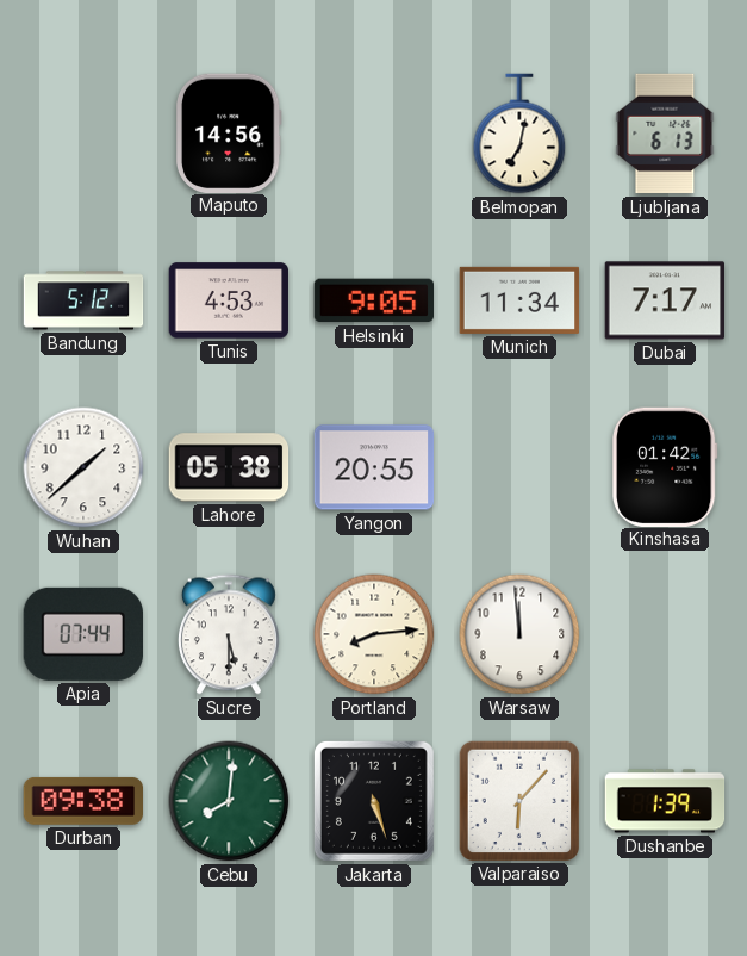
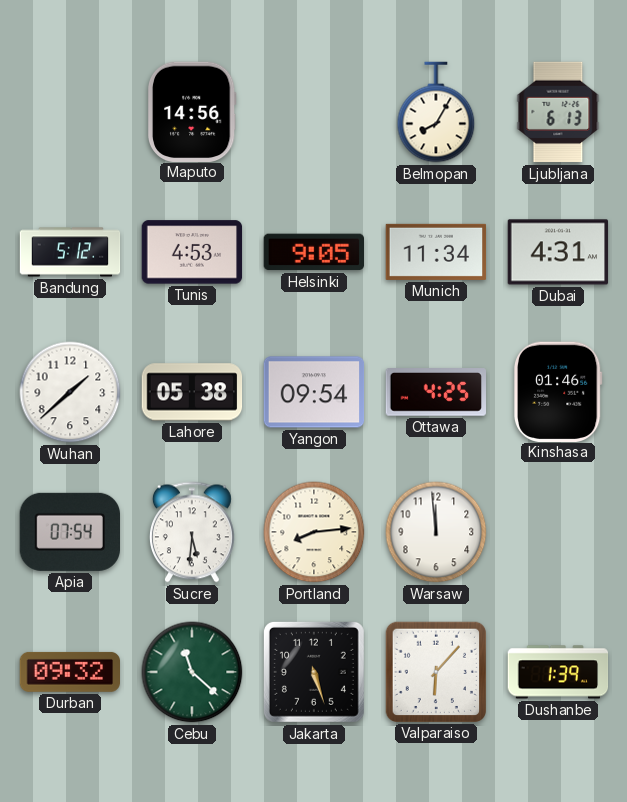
Belmopan: 7:02 -> 8:05 (436, 112)
Dubai: 7:17 -> 4:31 (558, 252)
Yangon: 20:55 -> 09:54 (314, 392)
Ottawa: none -> 4:25 (436, 393)
Kinshasa: 01:42 -> 01:46 (559, 391)
Apia: 07:44 -> 07:54 (69, 532)
Sucre: 5:30 -> 5:31 (192, 532)
Durban: 09:38 -> 09:32 (70, 672)
Cebu: 8:01 -> 11:22 (192, 672)
